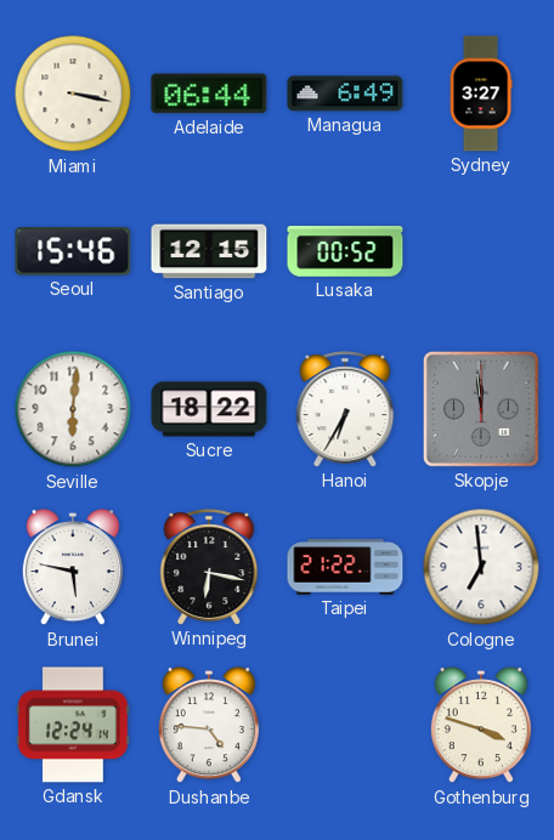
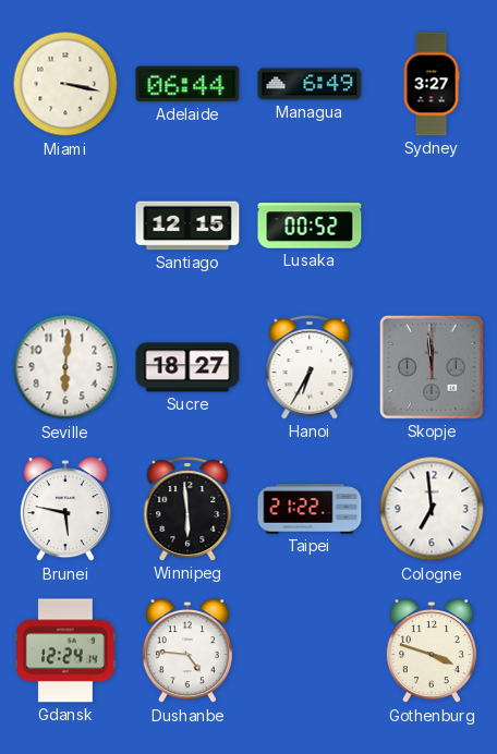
Seoul: 15:46 -> none (73, 251)
Sucre: 18:22 -> 18:27 (187, 367)
Winnipeg: 6:17 -> 5:59 (187, 509)
